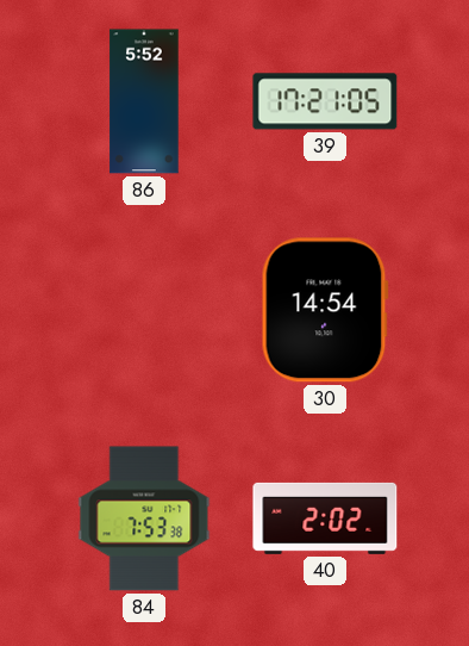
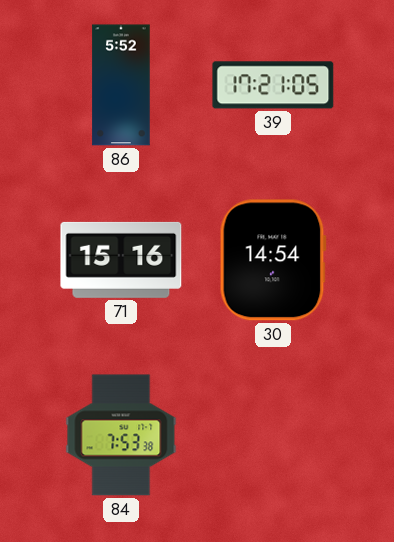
71: none -> 15:16 (121, 260)
40: 2:02 -> none (325, 518)
